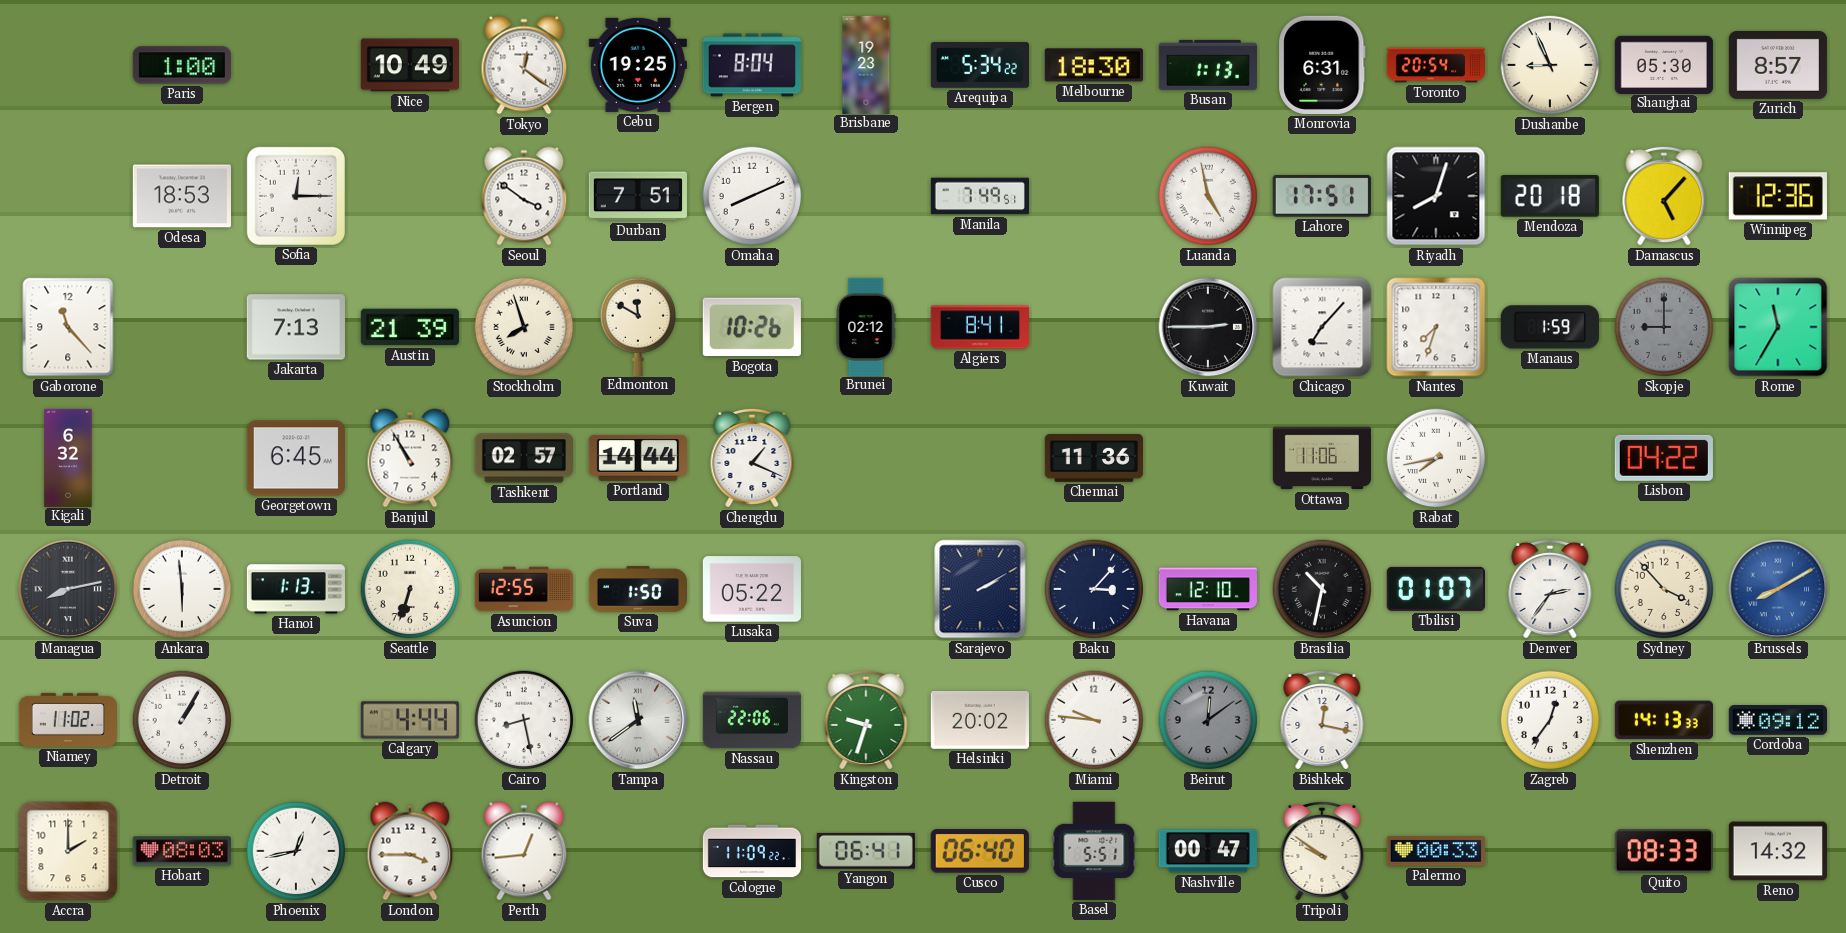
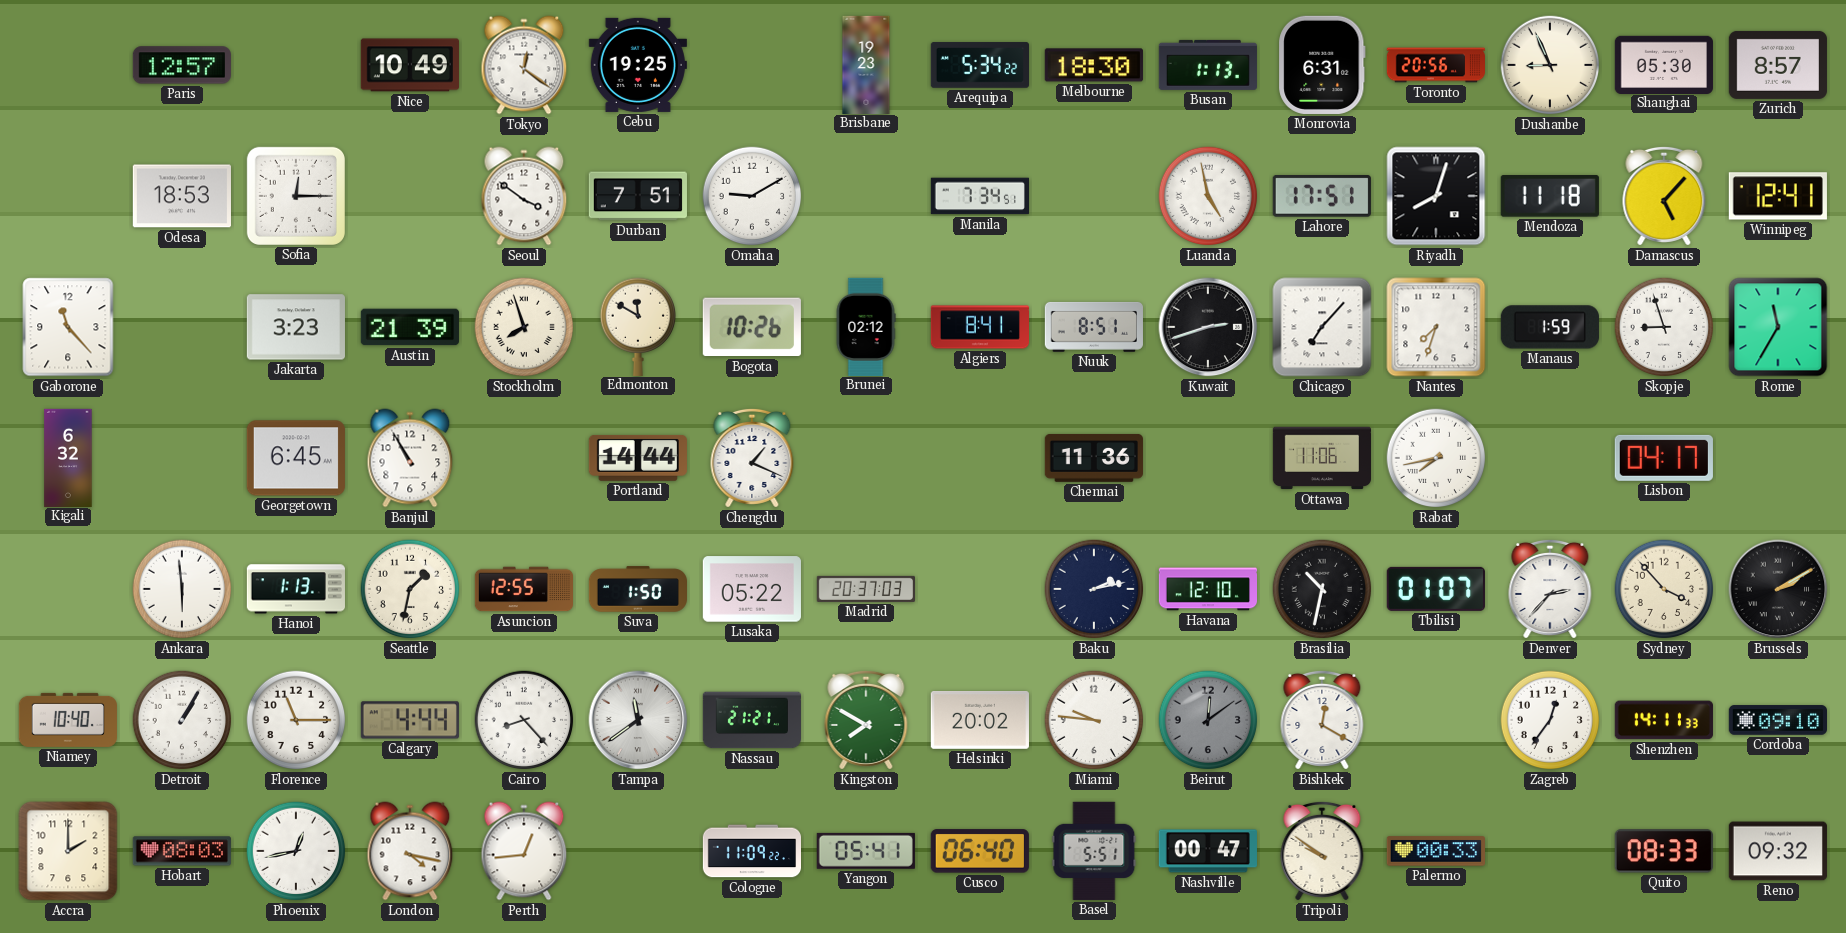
Paris: 1:00 -> 12:57 (182, 65)
Bergen: 8:04 -> none (751, 65)
Toronto: 20:54 -> 20:56 (1435, 65)
Omaha: 8:11 -> 9:10 (752, 196)
Manila: 7:49 -> 7:34 (979, 196)
Mendoza: 20:18 -> 11:18 (1550, 197)
Winnipeg: 12:36 -> 12:41 (1778, 196)
Jakarta: 7:13 -> 3:23 (296, 327)
Nuuk: none -> 8:51 (1093, 327)
Kuwait: 2:45 -> 2:42 (1208, 327)
Skopje: 9:00 -> 8:57 (1664, 327)
Skopje dial: grey -> white (1664, 327)
Tashkent: 02:57 -> none (524, 458)
Lisbon: 04:22 -> 04:17 (1664, 458)
Managua: 8:13 -> none (68, 589)
Seattle: 6:33 -> 1:32 (410, 589)
Madrid: none -> 20:37 (865, 589)
Sarajevo: 2:10 -> none (980, 589)
Baku: 3:07 -> 2:13 (1094, 589)
Denver: 2:36 -> 2:37 (1550, 589)
Brussels: 8:10 -> 2:10 (1778, 589)
Brussels dial: blue -> black (1778, 589)
Niamey: 11:02 -> 10:40 (67, 720)
Florence: none -> 11:15 (296, 720)
Cairo: 8:28 -> 8:23 (524, 720)
Nassau: 22:06 -> 21:21 (751, 720)
Kingston: 9:33 -> 7:50 (866, 720)
Bishkek: 12:17 -> 12:20 (1322, 720)
Shenzhen: 14:13 -> 14:11 (1664, 720)
Cordoba: 09:12 -> 09:10 (1777, 720)
London: 3:45 -> 4:17 (410, 851)
Yangon: 06:41 -> 05:41 (866, 851)
Reno: 14:32 -> 09:32 (1778, 851)
